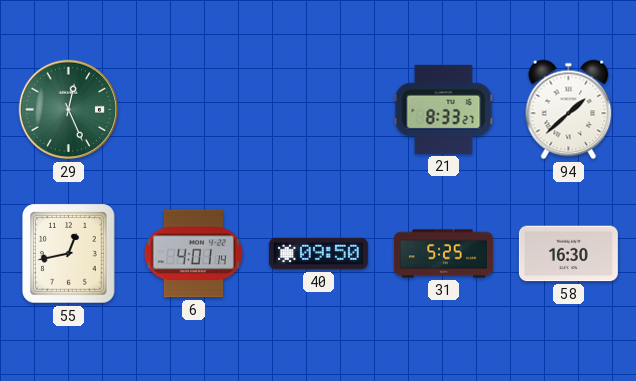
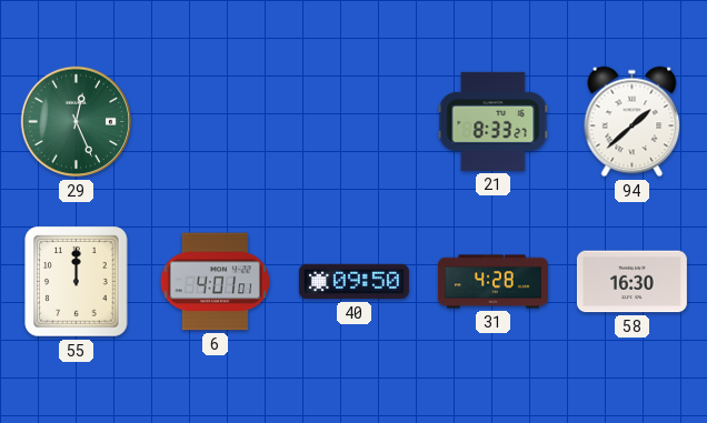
55: 12:43 -> 12:00 (77, 282)
6: 4:01:14 -> 4:01:01 (215, 282)
31: 5:25 -> 4:28 (492, 282)
